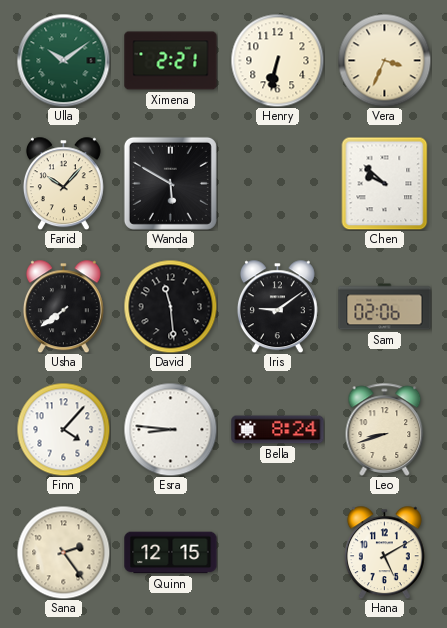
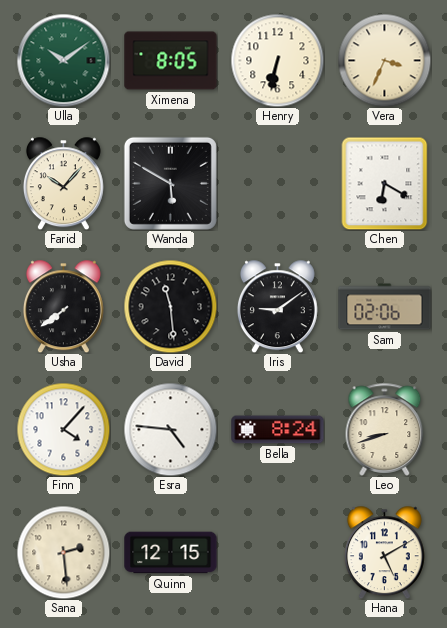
Ximena: 2:21 -> 8:05 (171, 61)
Chen: 9:52 -> 6:20 (385, 183)
Esra: 8:46 -> 4:46 (170, 429)
Sana: 2:24 -> 2:29 (63, 552)
